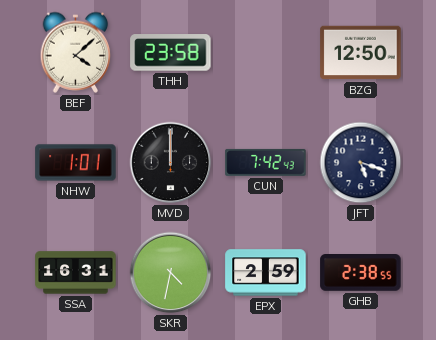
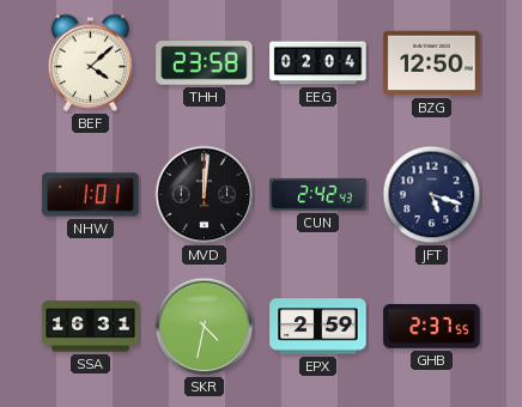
EEG: none -> 02:04 (318, 63)
MVD: 12:00 -> 12:01 (205, 195)
CUN: 7:42 -> 2:42 (318, 194)
GHB: 2:38 -> 2:37 (432, 327)
